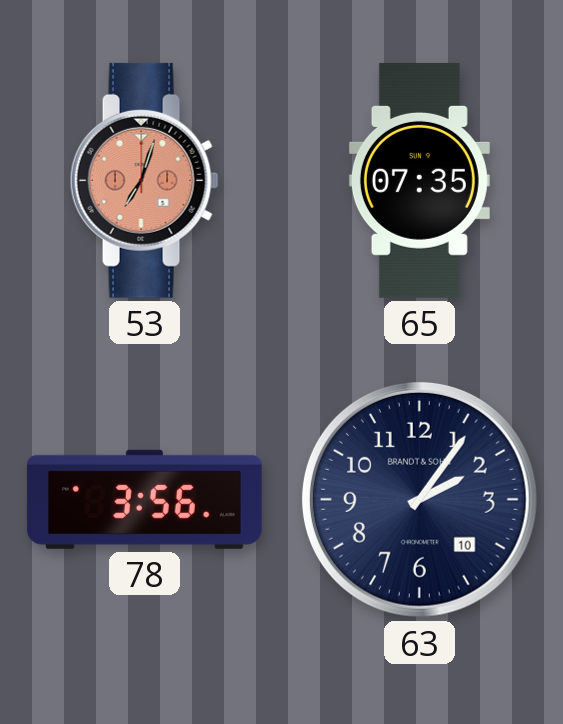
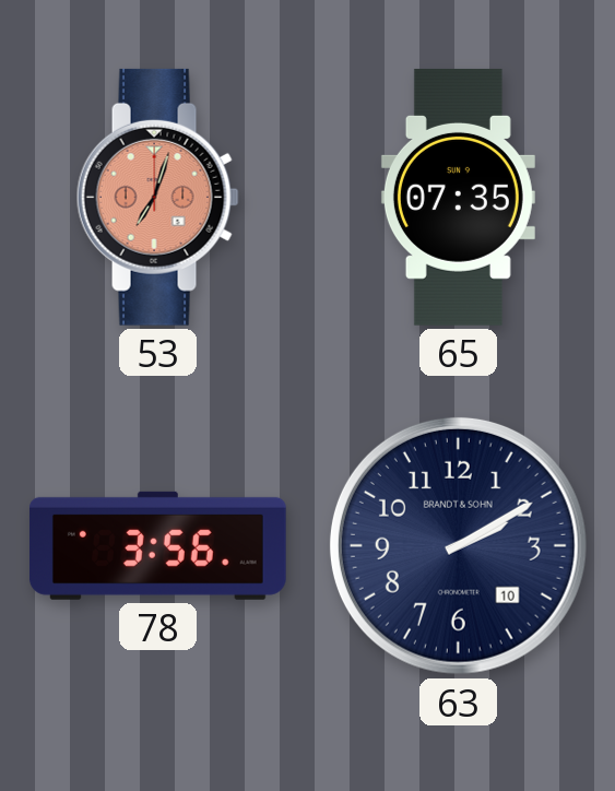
63: 2:06 -> 2:10 (458, 545)
